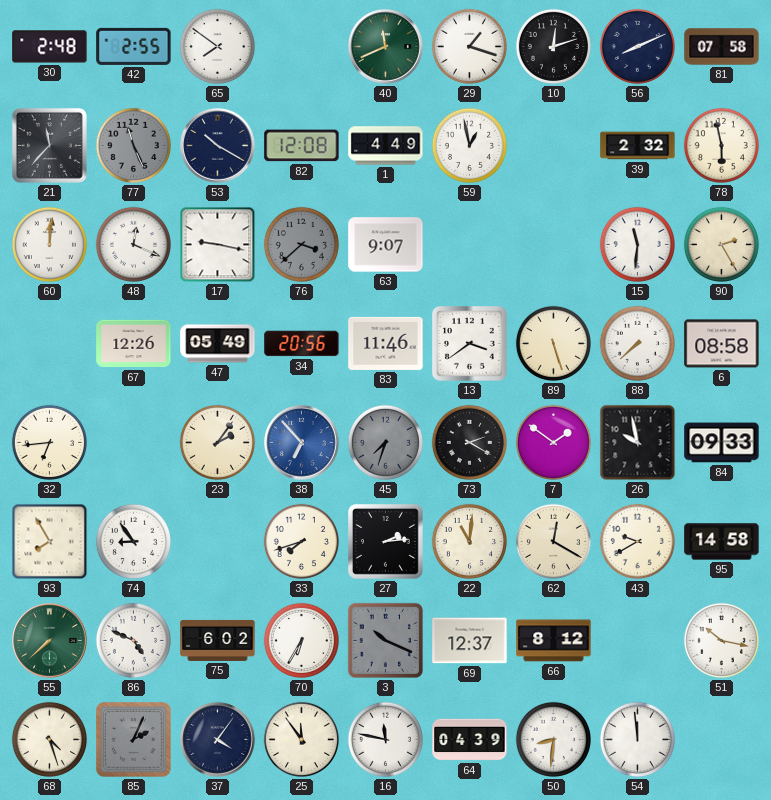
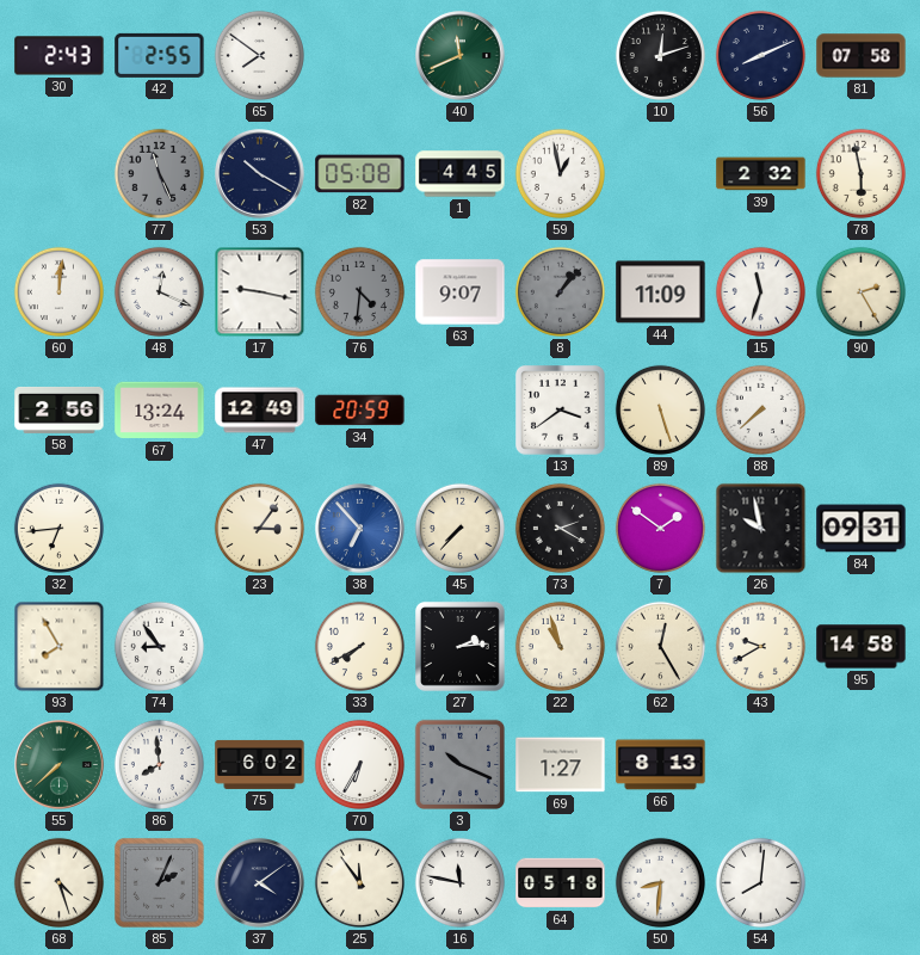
30: 2:48 -> 2:43 (60, 56)
29: 1:18 -> none (469, 46)
21: 11:37 -> none (49, 145)
82: 12:08 -> 05:08 (360, 174)
1: 4:49 -> 4:45 (461, 174)
76: 3:38 -> 4:31 (359, 291)
8: none -> 1:07 (560, 291)
44: none -> 11:09 (661, 292)
15: 11:31 -> 11:33 (760, 291)
58: none -> 2:56 (60, 409)
67: 12:26 -> 13:24 (160, 411)
47: 05:49 -> 12:49 (260, 411)
34: 20:56 -> 20:59 (360, 411)
83: 11:46 -> none (386, 343)
6: 08:58 -> none (722, 344)
23: 2:06 -> 3:06 (259, 528)
45: 7:33 -> 7:37 (459, 528)
45 dial: grey -> cream (459, 528)
84: 09:33 -> 09:31 (862, 529)
33: 7:42 -> 7:40 (359, 646)
22: 11:01 -> 10:57 (560, 646)
62: 12:20 -> 12:25 (660, 646)
86: 4:49 -> 7:59 (159, 764)
69: 12:37 -> 1:27 (561, 765)
66: 8:12 -> 8:13 (661, 765)
51: 10:17 -> none (721, 640)
37: 4:06 -> 4:09 (260, 883)
64: 04:39 -> 05:18 (561, 883)
54: 11:59 -> 8:01 (760, 882)
